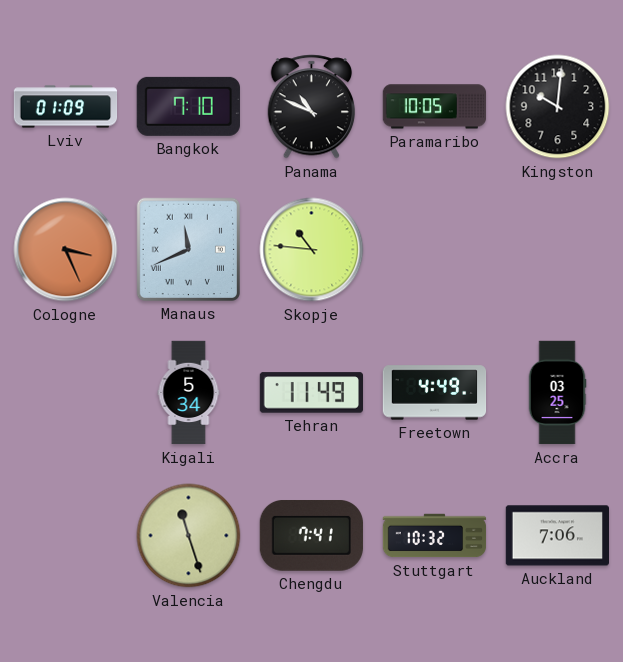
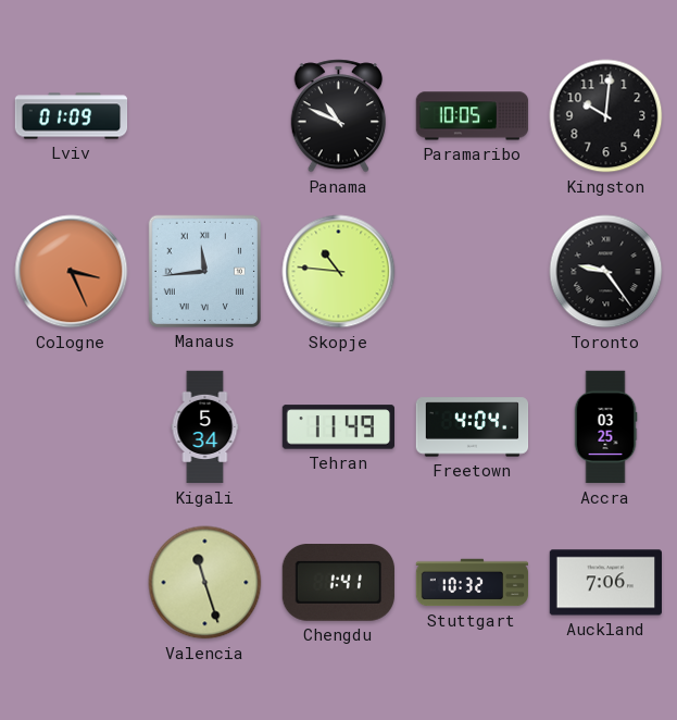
Bangkok: 7:10 -> none (188, 106)
Manaus: 11:41 -> 11:44 (204, 271)
Toronto: none -> 9:24 (606, 272)
Freetown: 4:49 -> 4:04 (473, 427)
Chengdu: 7:41 -> 1:41 (338, 583)
